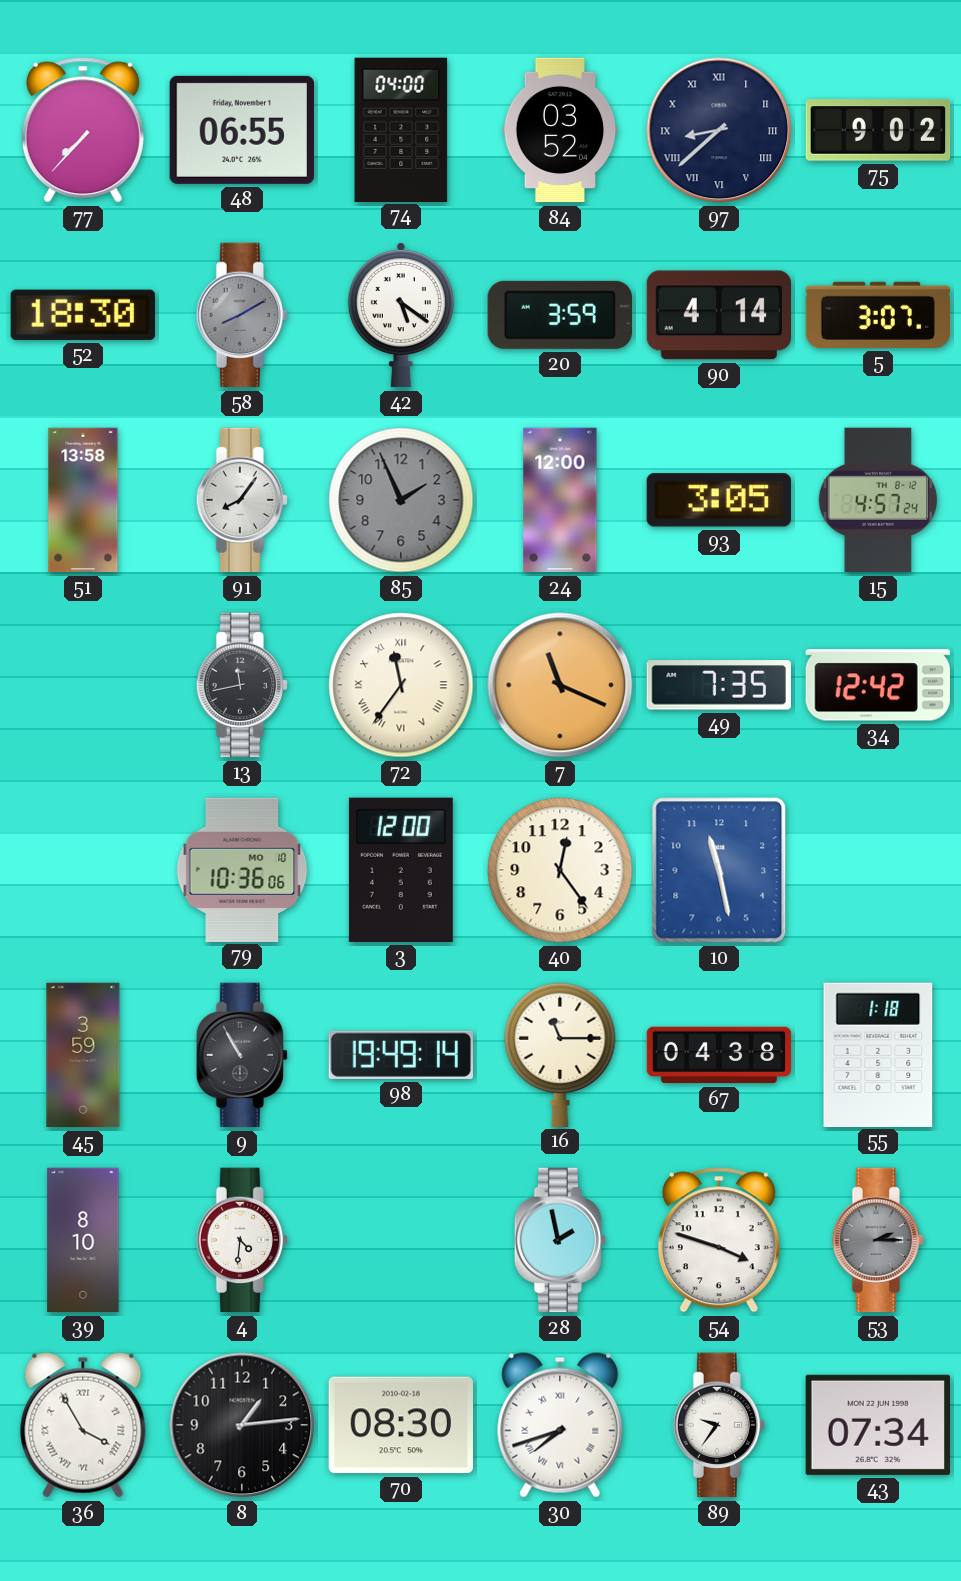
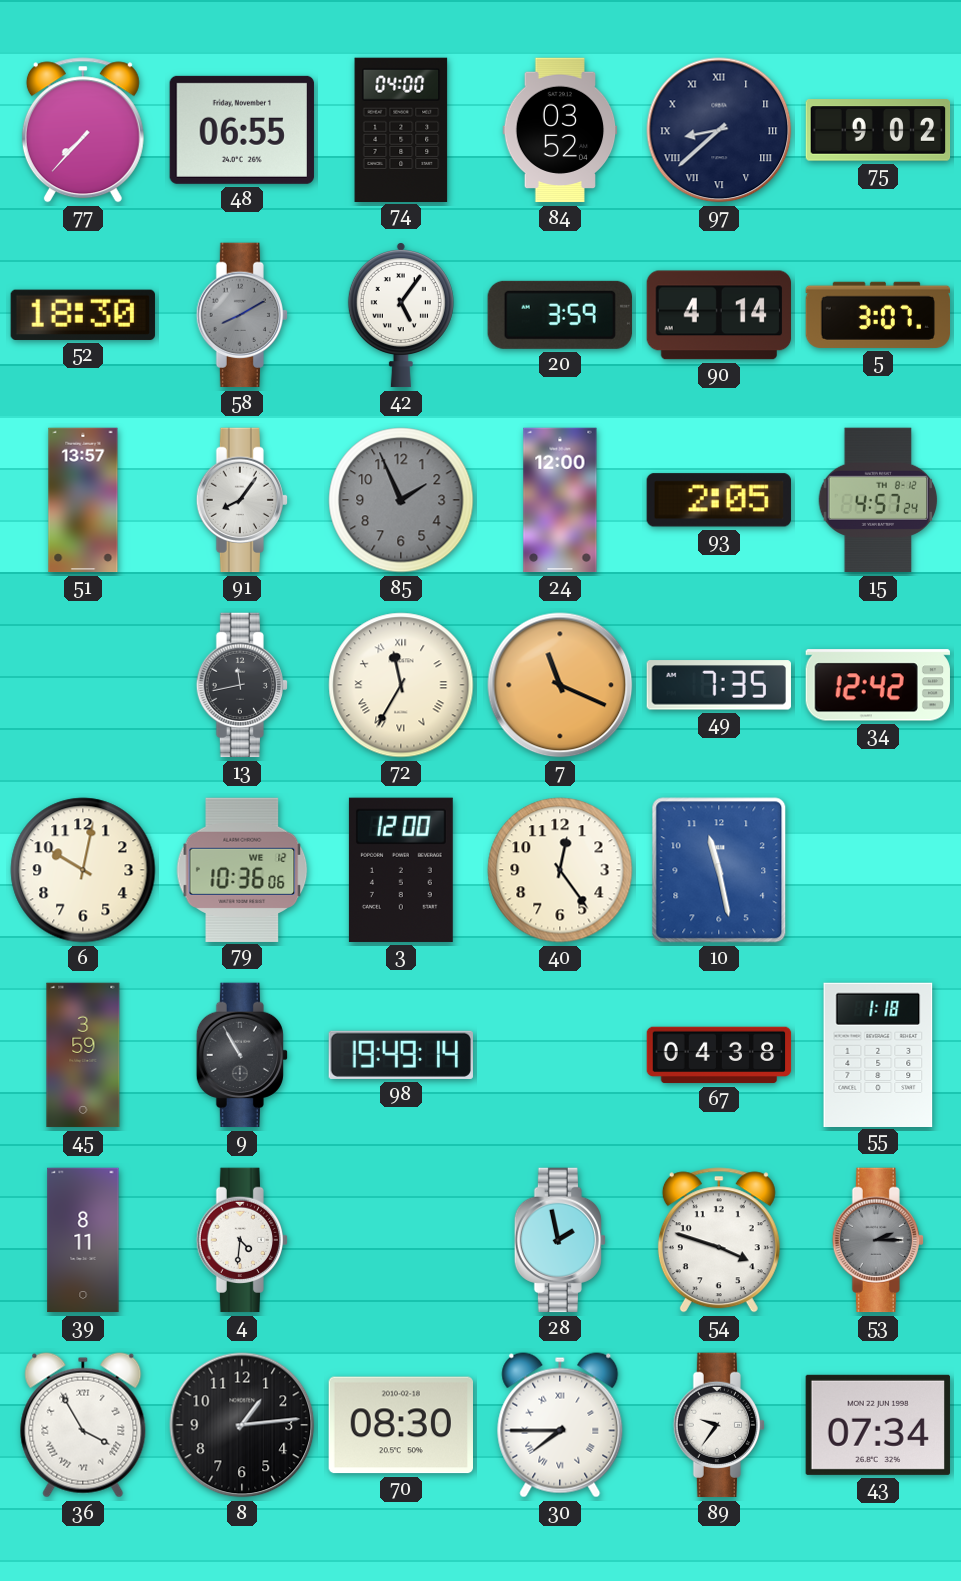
42: 5:21 -> 5:06 (401, 316)
51: 13:58 -> 13:57 (83, 500)
93: 3:05 -> 2:05 (719, 500)
72: 11:36 -> 11:35 (401, 685)
6: none -> 10:02 (83, 870)
79 date: MO 10 -> WE 12 (242, 869)
16: 11:15 -> none (560, 1054)
39: 8:10 -> 8:11 (83, 1240)
30: 7:42 -> 7:45 (560, 1425)
